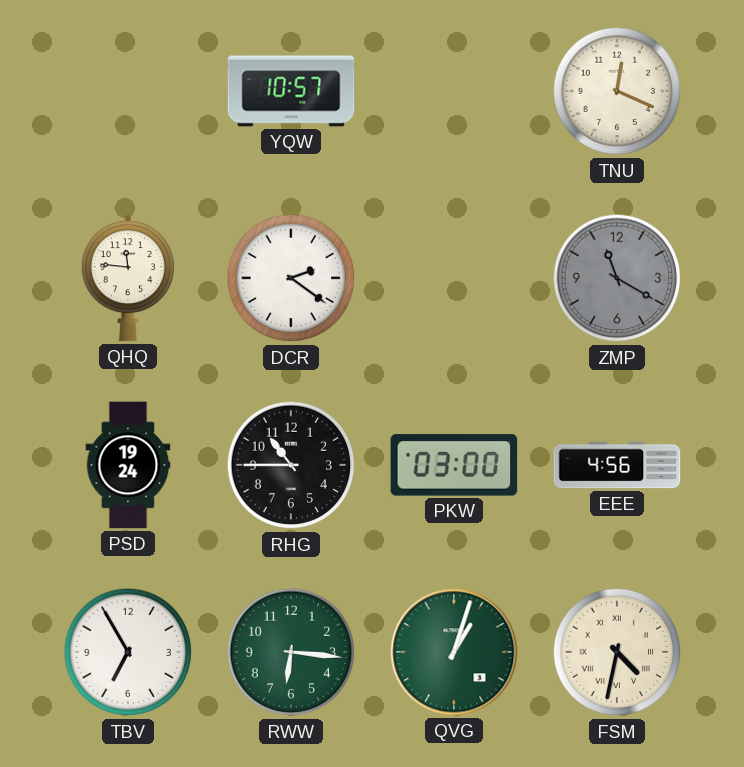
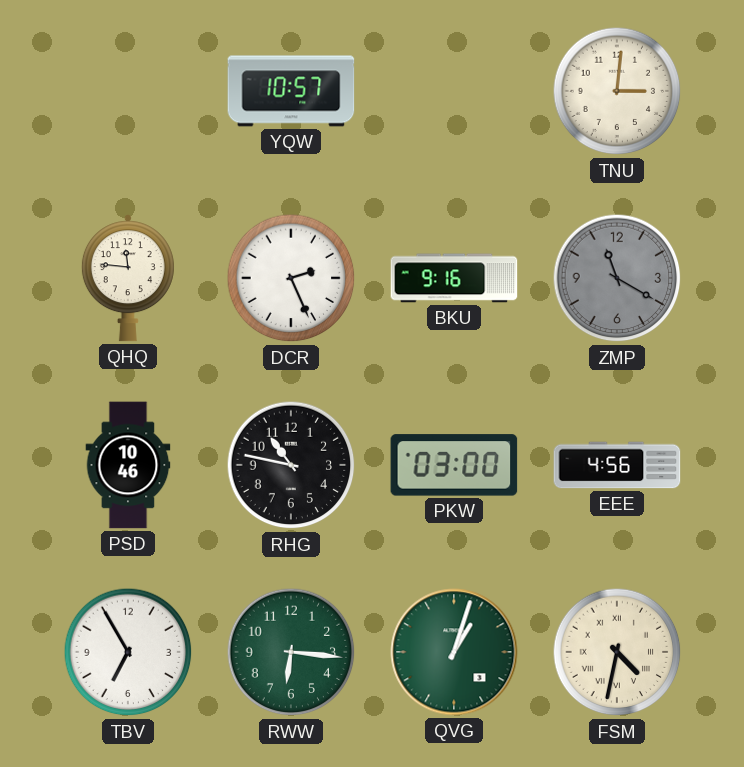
TNU: 12:19 -> 3:01 (617, 91)
DCR: 2:21 -> 2:26 (291, 278)
BKU: none -> 9:16 (454, 278)
PSD: 19:24 -> 10:46 (128, 465)
RHG: 10:45 -> 10:47 (291, 465)
